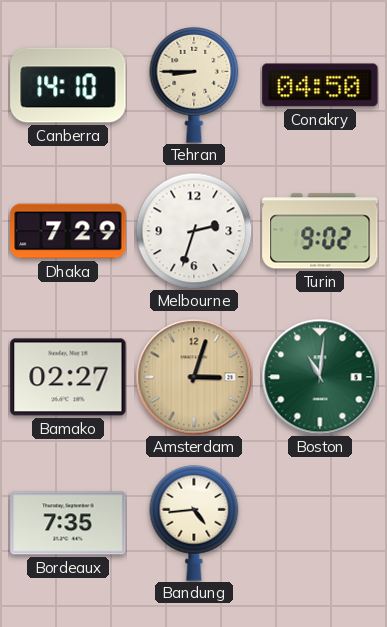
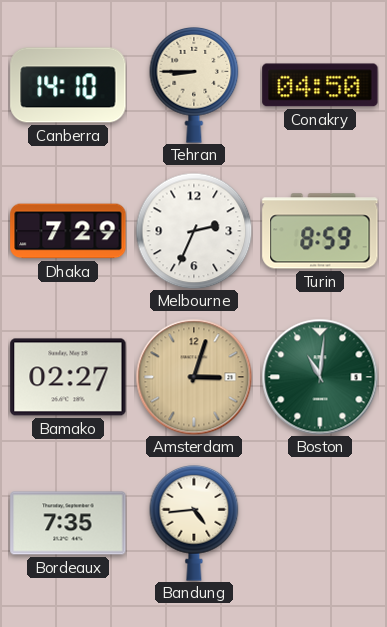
Melbourne: 2:33 -> 2:34 (194, 231)
Turin: 9:02 -> 8:59 (320, 231)
